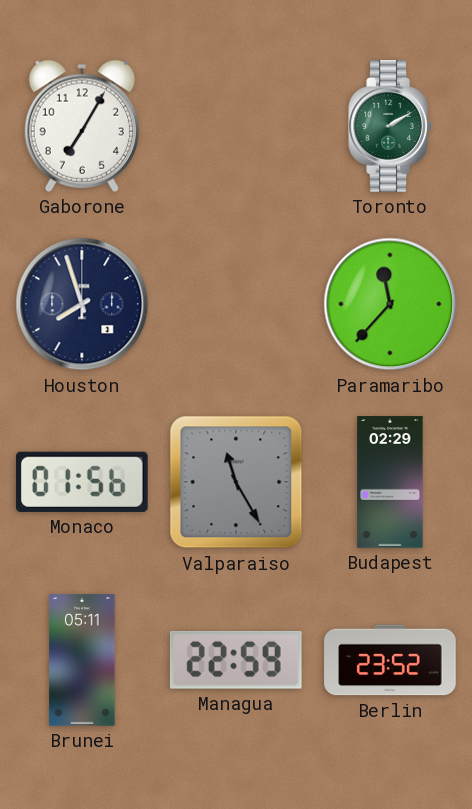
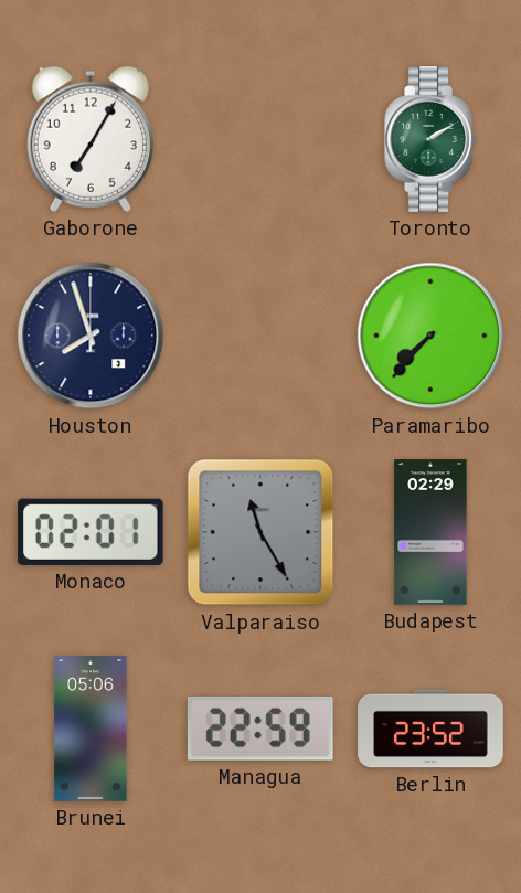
Paramaribo: 11:37 -> 7:37 (430, 336)
Monaco: 01:56 -> 02:01 (91, 532)
Brunei: 05:11 -> 05:06 (91, 729)
